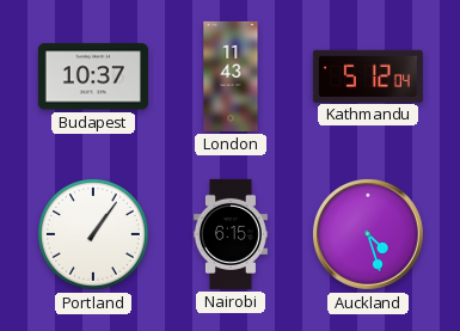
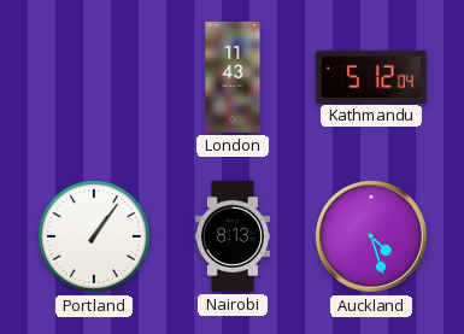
Budapest: 10:37 -> none (93, 76)
Nairobi: 6:15 -> 8:13 (233, 236)
